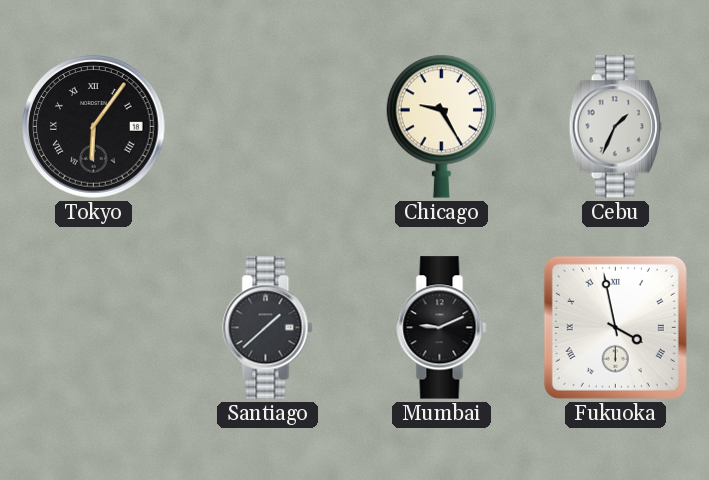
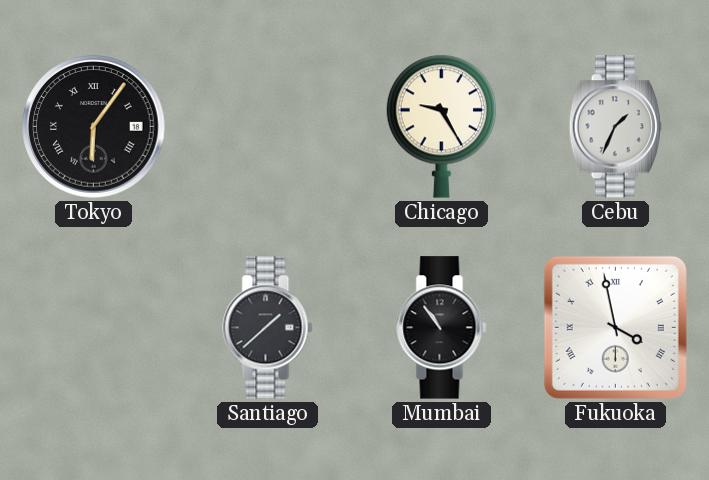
Mumbai: 9:11 -> 10:54 (442, 328)
